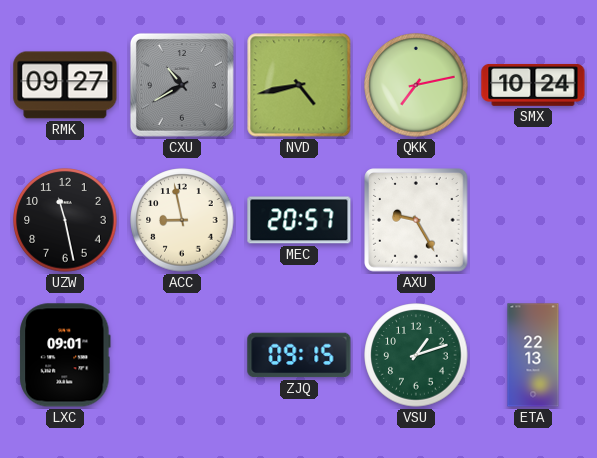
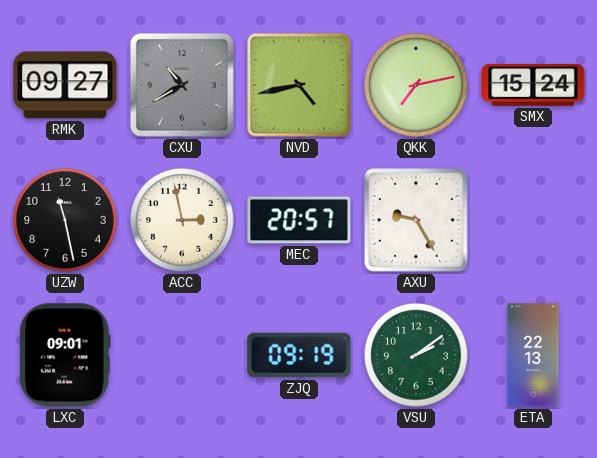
SMX: 10:24 -> 15:24 (533, 85)
ACC: 8:58 -> 2:58 (182, 220)
ZJQ: 09:15 -> 09:19 (299, 355)
VSU: 1:12 -> 2:09 (416, 355)
